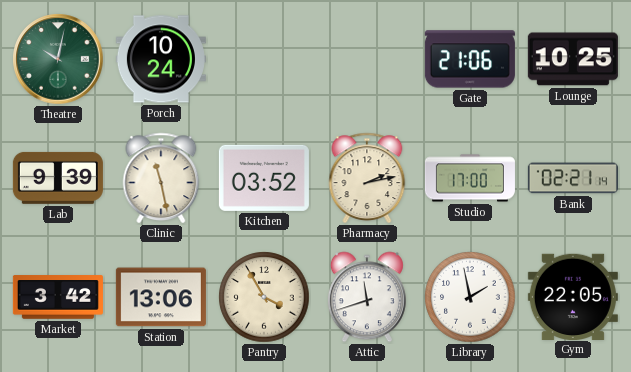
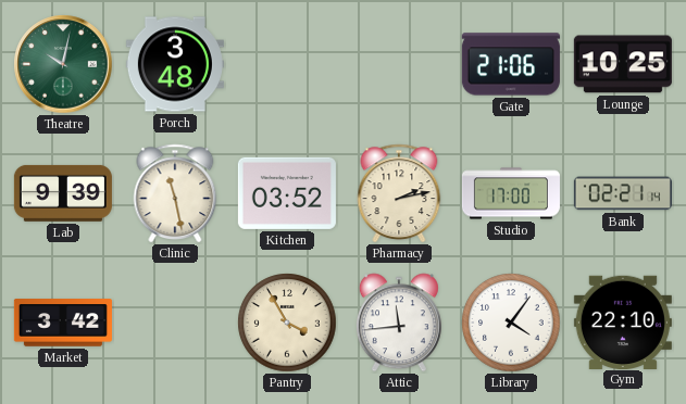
Porch: 10:24 -> 3:48 (175, 64)
Station: 13:06 -> none (161, 297)
Attic: 11:42 -> 11:44 (399, 323)
Library: 1:58 -> 4:06 (511, 323)
Gym: 22:05 -> 22:10 (623, 321)
